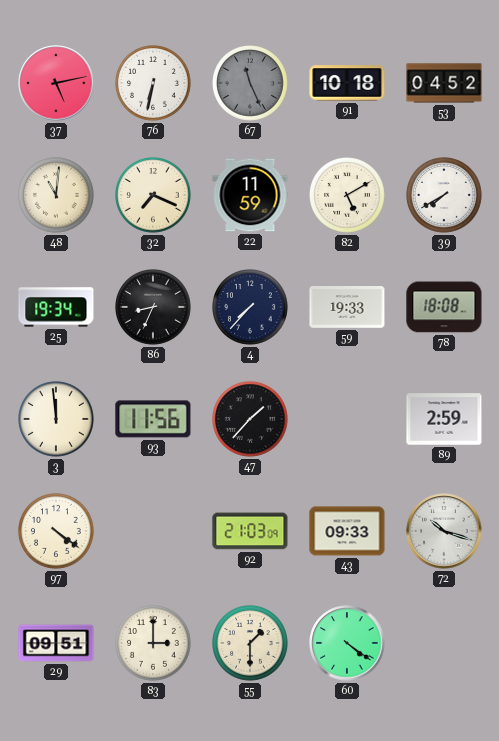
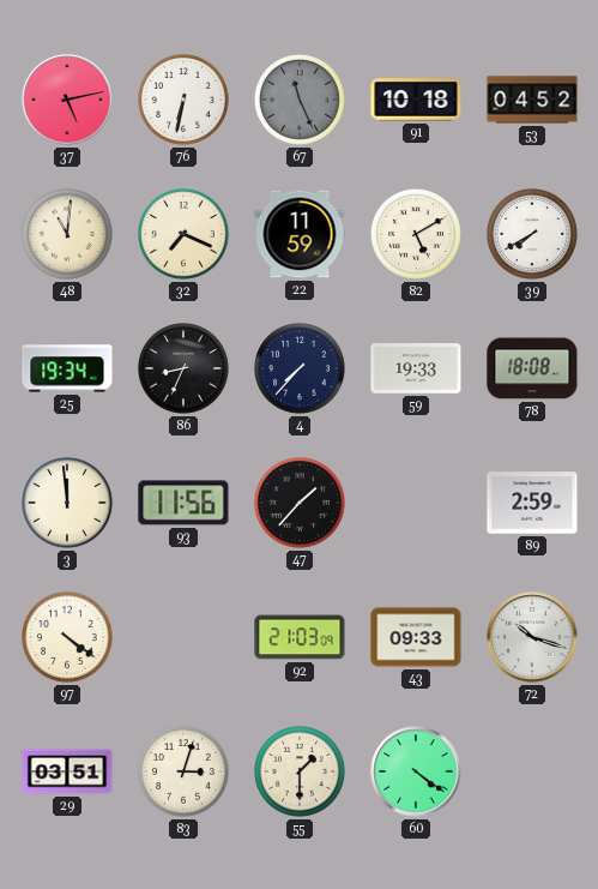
29: 09:51 -> 03:51 (67, 771)
83: 3:00 -> 3:03 (185, 773)
